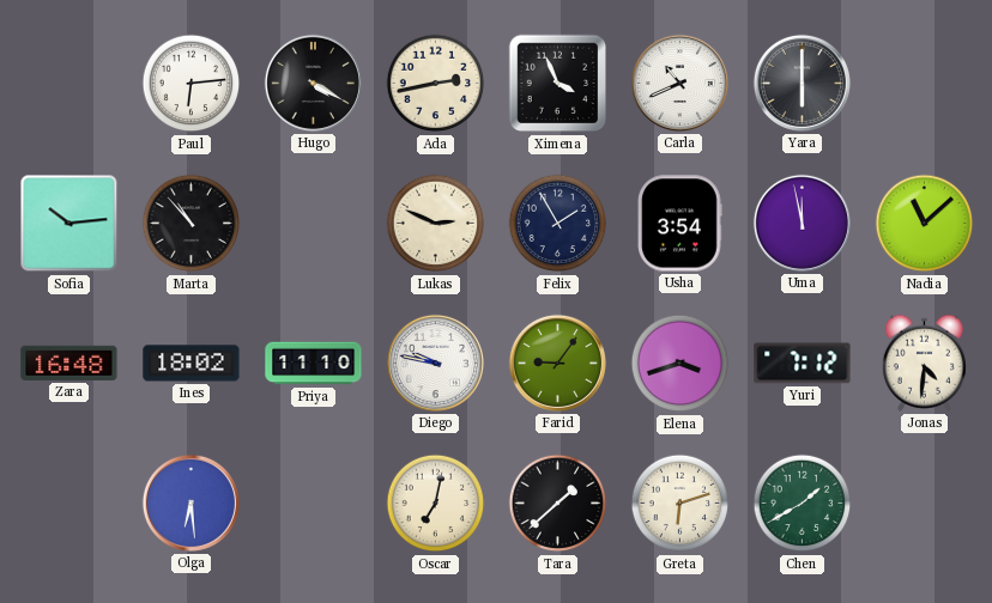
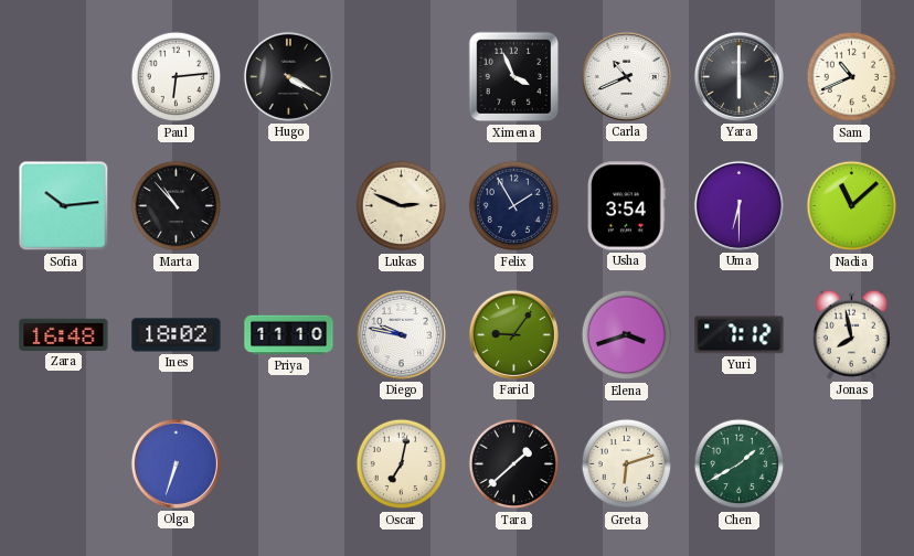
Ada: 2:43 -> none (436, 84)
Sam: none -> 10:41 (852, 77)
Uma: 11:58 -> 6:30 (738, 205)
Jonas: 4:31 -> 7:58 (851, 334)
Olga: 6:29 -> 6:33 (176, 463)
